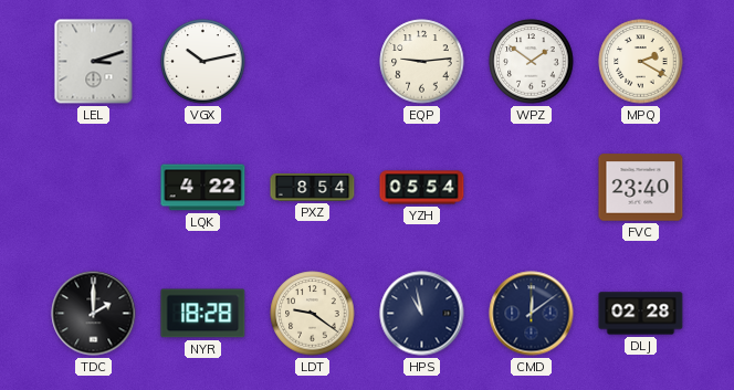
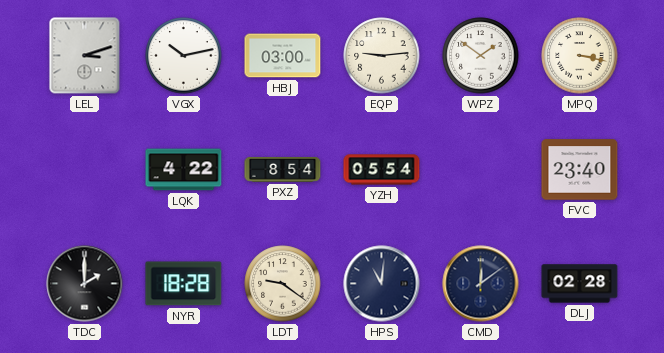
HBJ: none -> 03:00 (283, 56)
MPQ: 2:20 -> 3:17 (580, 56)
HPS: 10:58 -> 11:01 (382, 284)
